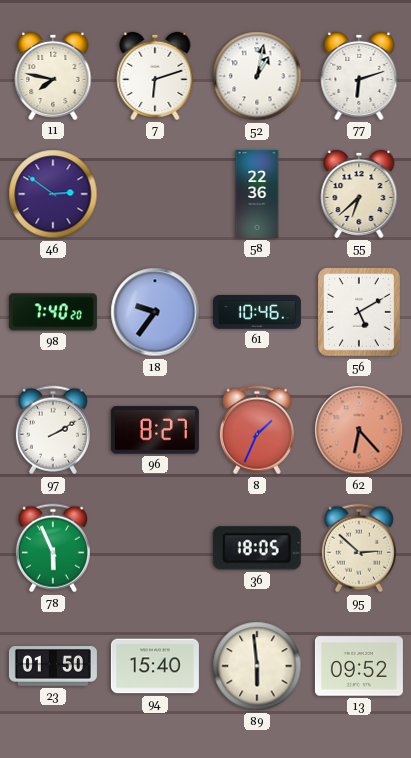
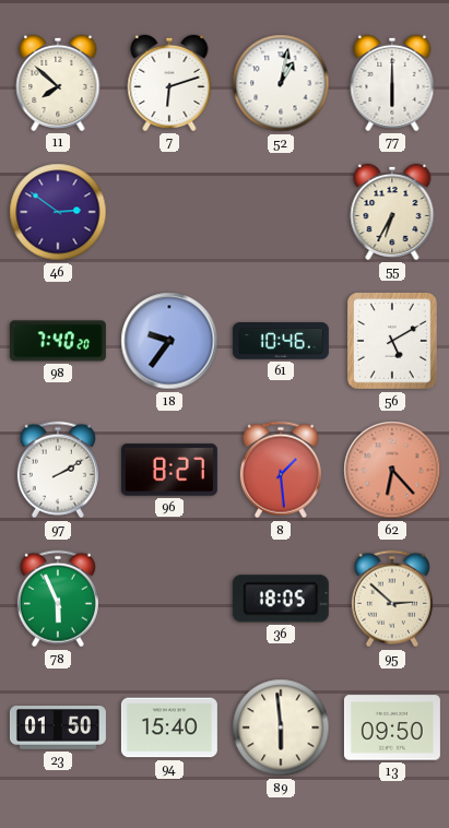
11: 7:47 -> 7:52 (58, 83)
77: 6:12 -> 6:00 (392, 83)
58: 22:36 -> none (257, 194)
55: 6:38 -> 6:35 (392, 212)
8: 1:34 -> 1:29 (281, 470)
13: 09:52 -> 09:50 (392, 728)
